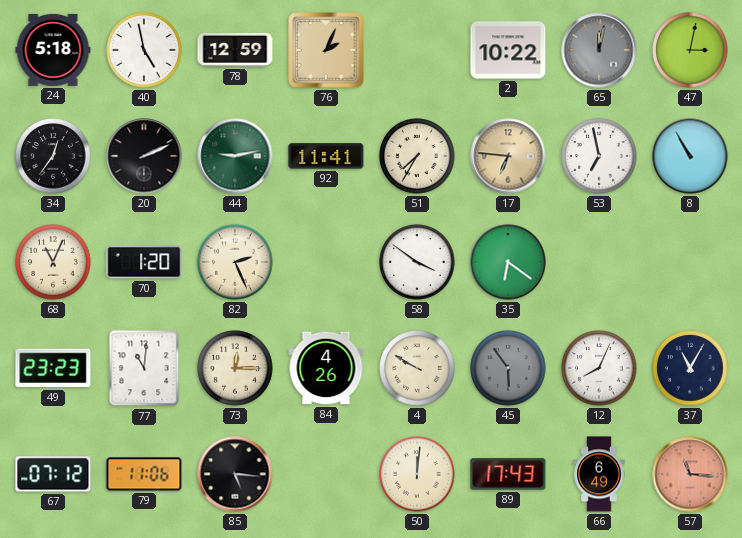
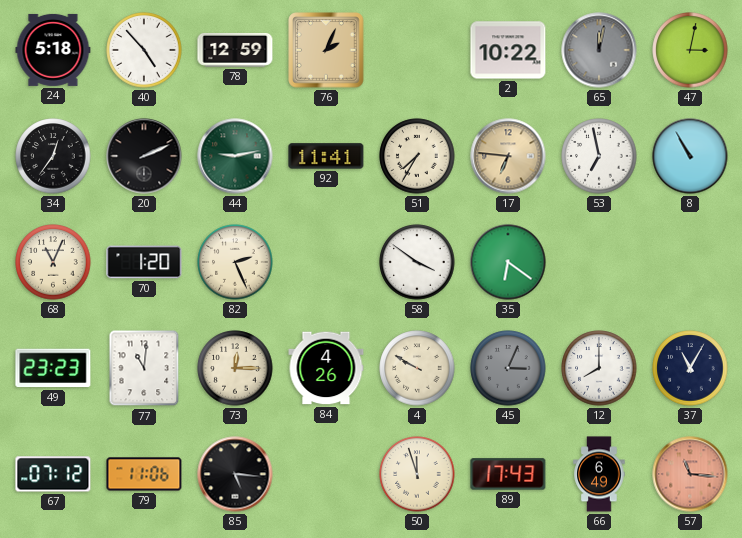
40: 4:58 -> 4:53 (144, 50)
45: 5:54 -> 3:04 (508, 368)
12: 8:04 -> 8:00 (599, 368)
50: 12:01 -> 11:57 (417, 474)
